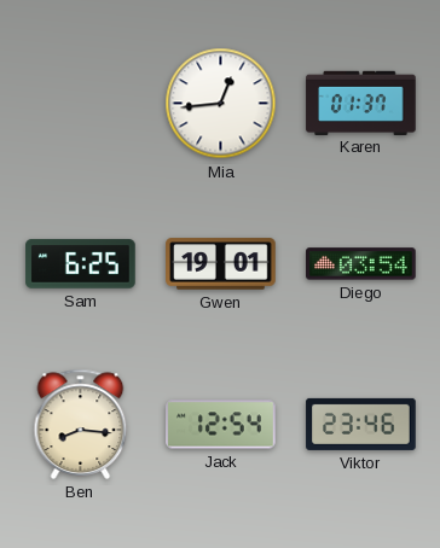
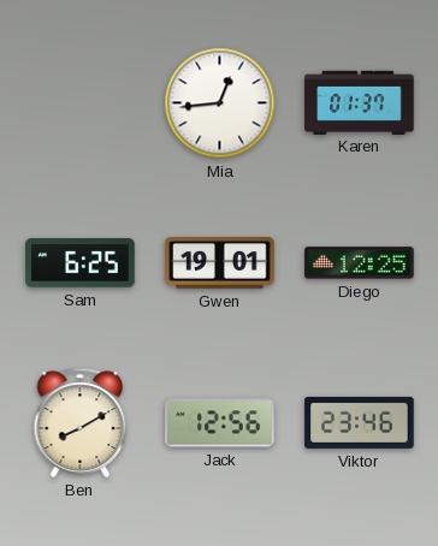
Diego: 03:54 -> 12:25 (360, 263)
Ben: 8:16 -> 8:10 (81, 422)
Jack: 12:54 -> 12:56 (220, 423)
